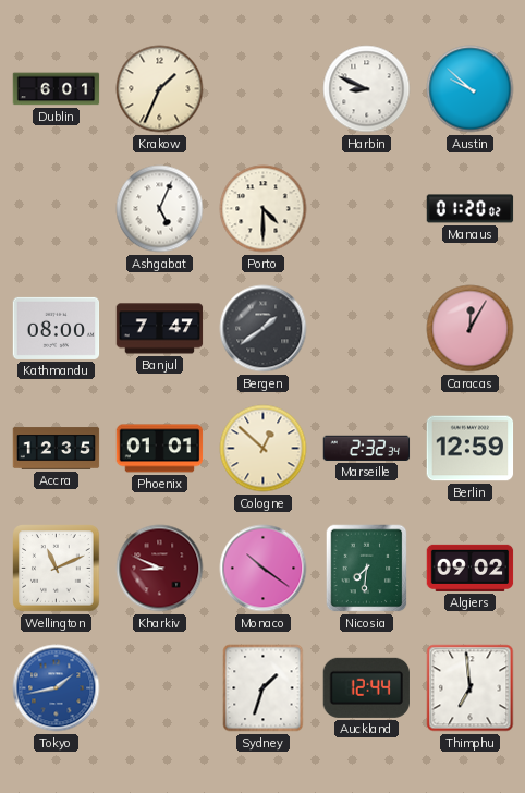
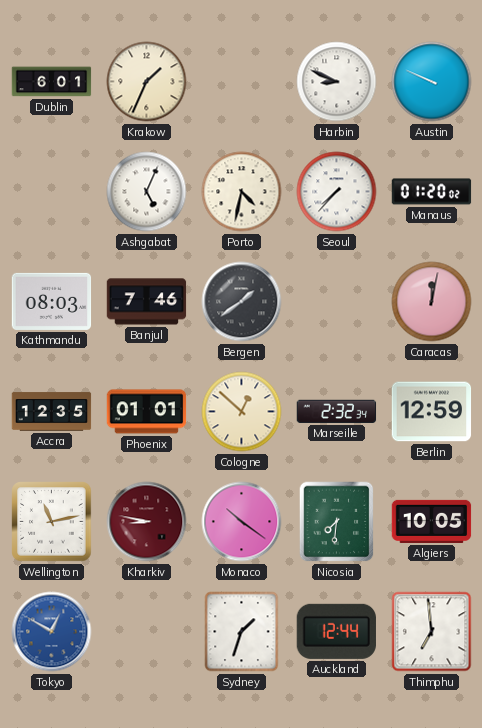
Austin: 9:52 -> 9:49 (432, 82)
Porto: 4:30 -> 4:32 (242, 192)
Seoul: none -> 7:37 (337, 192)
Kathmandu: 08:00 -> 08:03 (52, 301)
Banjul: 7:47 -> 7:46 (147, 302)
Caracas: 12:05 -> 12:02 (432, 302)
Wellington: 11:11 -> 11:13 (52, 522)
Kharkiv: 8:49 -> 8:47 (147, 522)
Algiers: 09:02 -> 10:05 (432, 521)
Tokyo: 1:43 -> 12:50 (52, 632)
